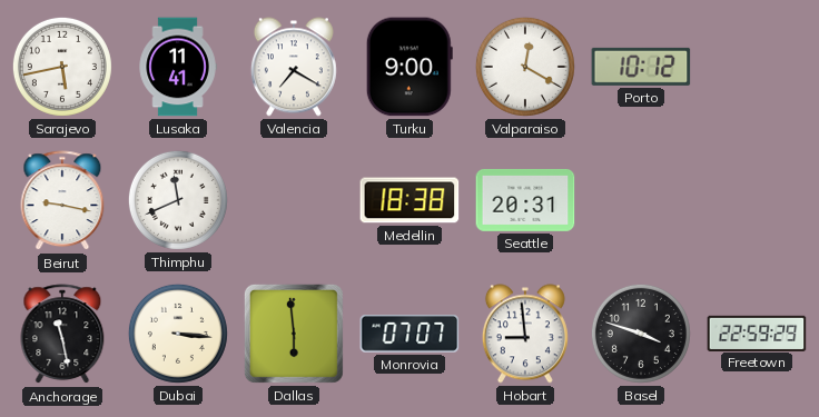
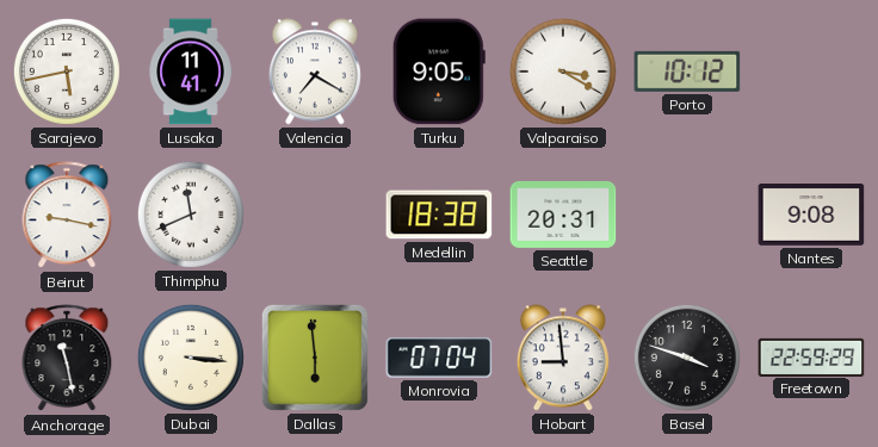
Turku: 9:00 -> 9:05 (439, 72)
Valparaiso: 12:20 -> 3:20 (563, 72)
Nantes: none -> 9:08 (811, 216)
Monrovia: 07:07 -> 07:04 (439, 358)
